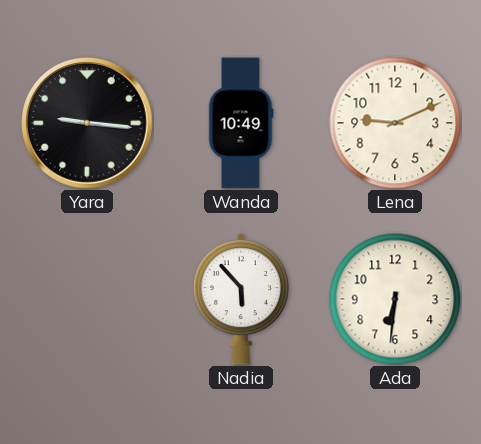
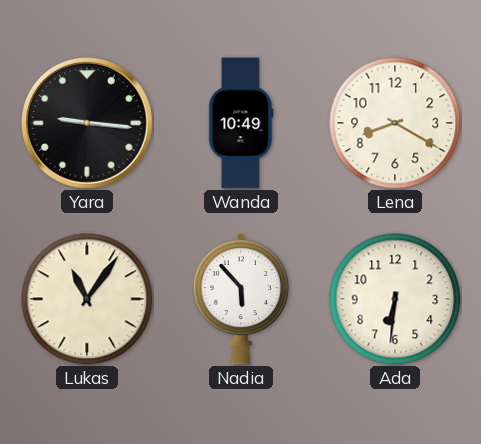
Lena: 9:11 -> 8:20 (395, 123)
Lukas: none -> 11:06 (87, 299)
